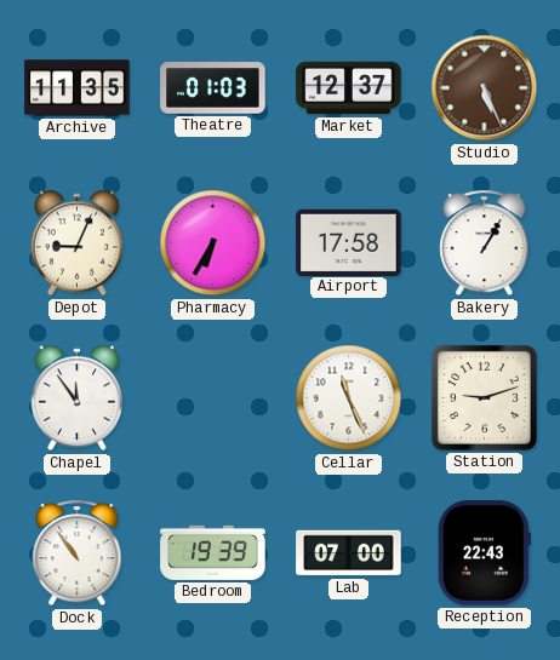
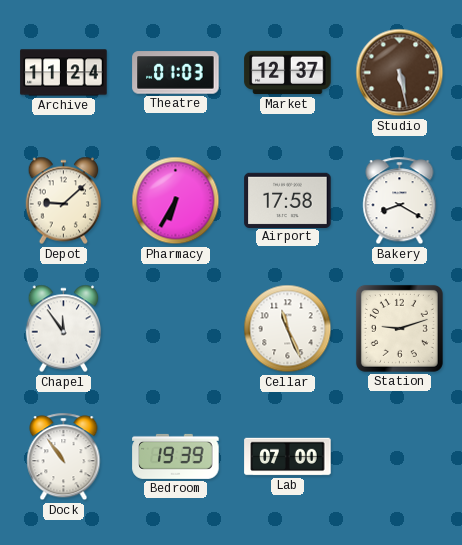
Archive: 11:35 -> 11:24 (64, 73)
Studio: 5:26 -> 5:28 (400, 73)
Depot: 9:04 -> 9:08 (64, 201)
Bakery: 1:05 -> 8:20 (400, 201)
Reception: 22:43 -> none (484, 553)
